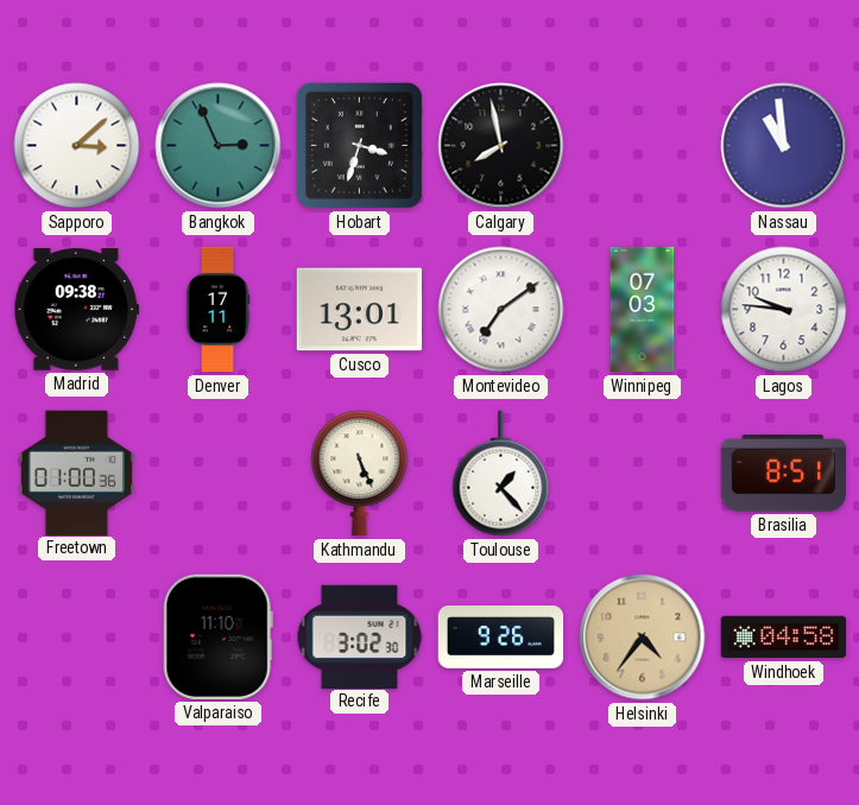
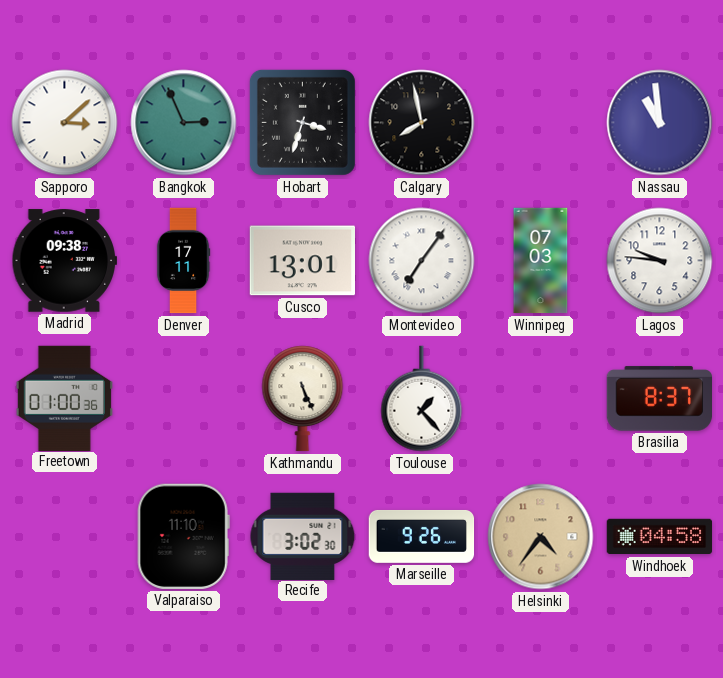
Montevideo: 7:09 -> 7:06 (422, 261)
Brasilia: 8:51 -> 8:37 (659, 399)
